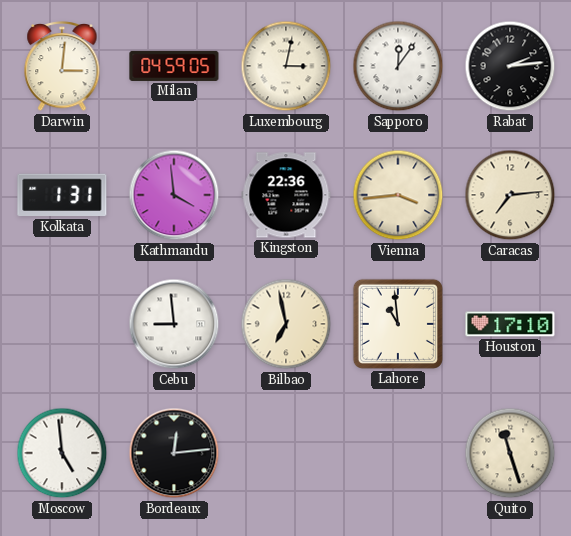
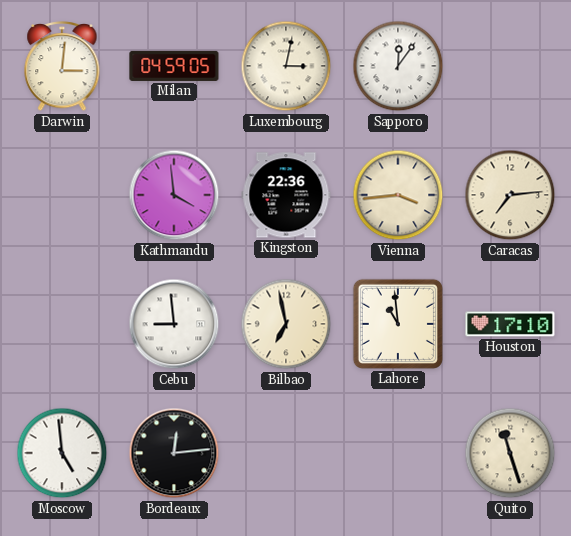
Rabat: 2:14 -> none (510, 66)
Kolkata: 1:31 -> none (62, 195)
